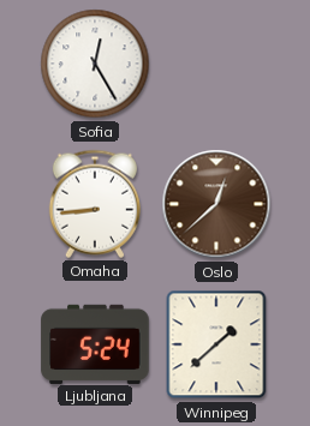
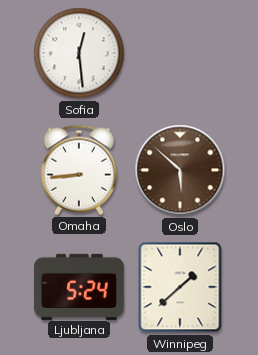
Sofia: 12:25 -> 12:29 (79, 53)
Oslo: 12:38 -> 5:52 (180, 170)
